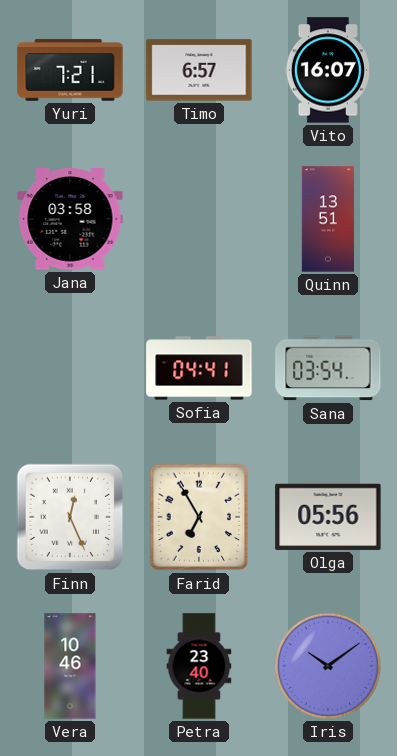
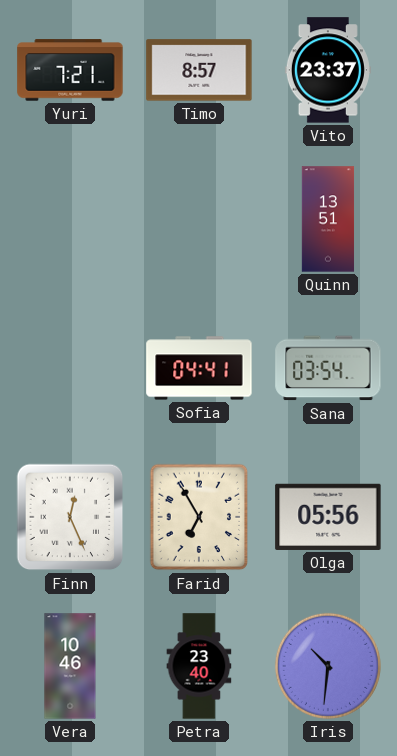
Timo: 6:57 -> 8:57 (199, 70)
Vito: 16:07 -> 23:37 (328, 70)
Jana: 03:58 -> none (70, 219)
Iris: 10:09 -> 10:31 (328, 666)
